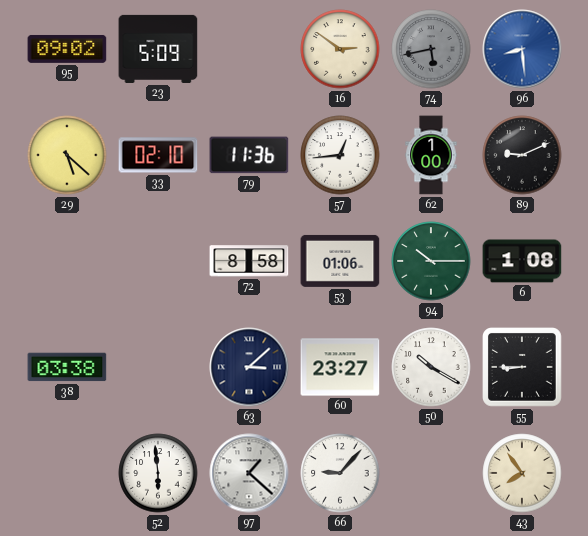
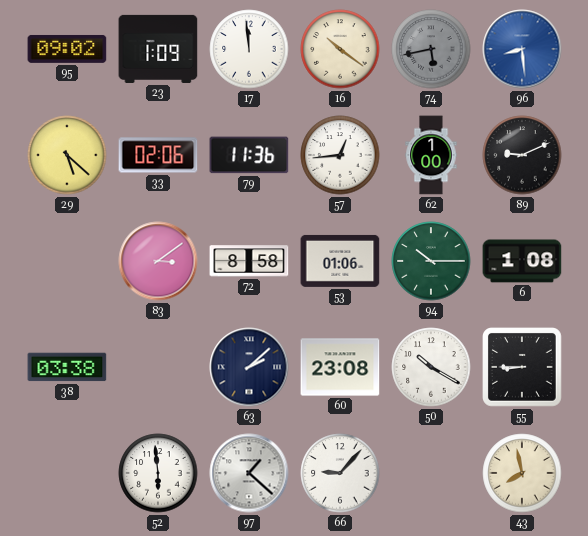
23: 5:09 -> 1:09 (158, 49)
17: none -> 11:59 (249, 49)
16: 2:51 -> 10:21 (340, 49)
33: 02:10 -> 02:06 (158, 155)
83: none -> 3:09 (158, 261)
63: 3:08 -> 2:08 (249, 367)
60: 23:27 -> 23:08 (340, 367)
43: 7:54 -> 7:58 (522, 473)
